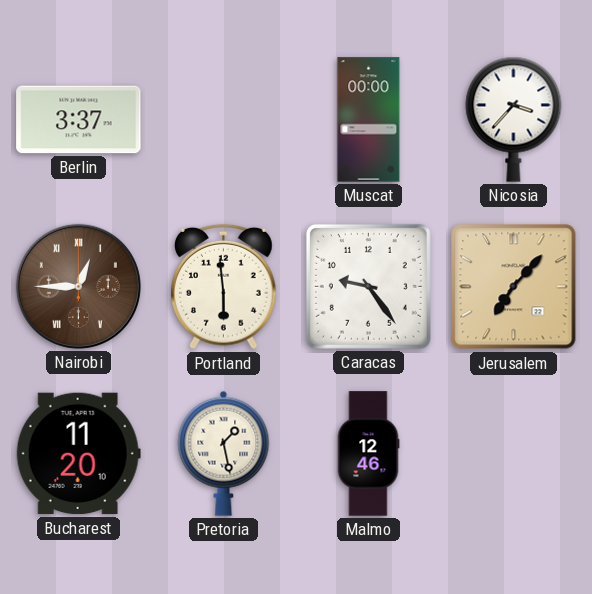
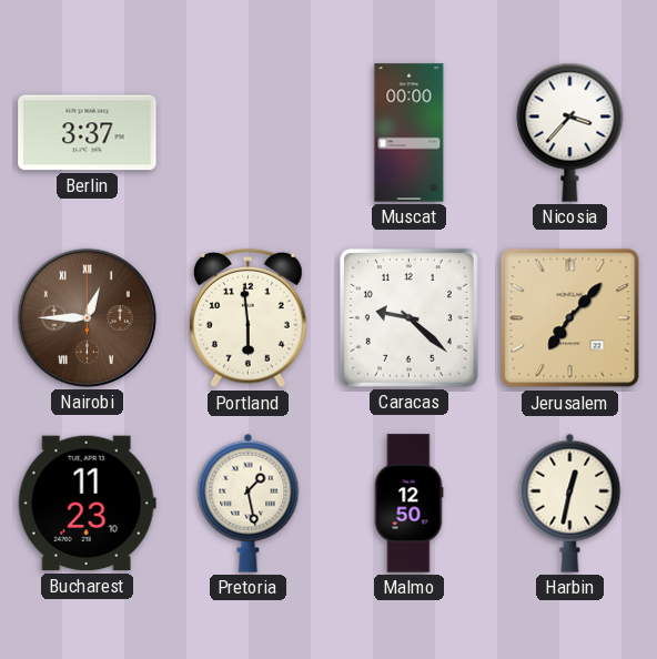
Caracas: 9:24 -> 9:22 (408, 317)
Bucharest: 11:20 -> 11:23 (87, 504)
Malmo: 12:46 -> 12:50 (408, 504)
Harbin: none -> 12:32 (570, 503)
